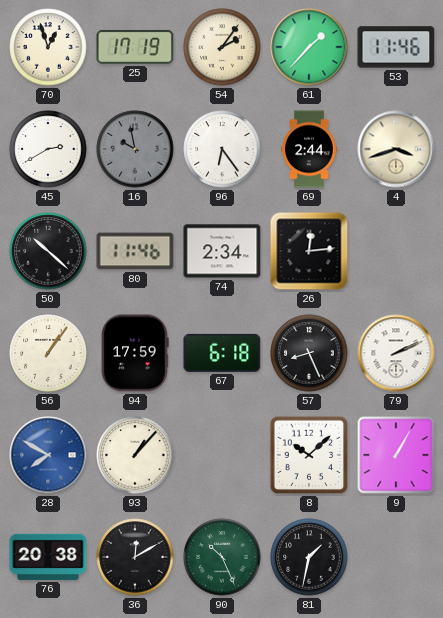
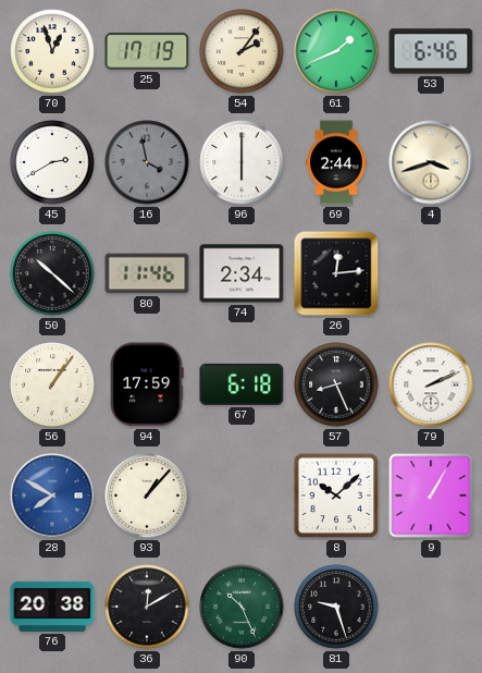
61: 1:37 -> 1:41 (336, 51)
53: 11:46 -> 6:46 (431, 51)
16: 9:58 -> 3:58 (147, 162)
96: 6:24 -> 6:00 (242, 162)
81: 1:32 -> 9:27 (336, 607)
